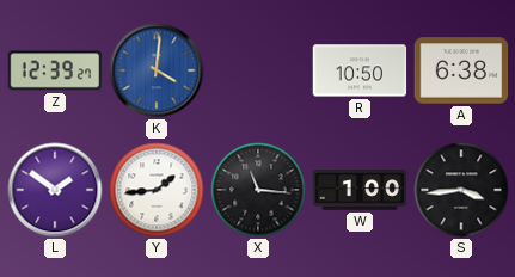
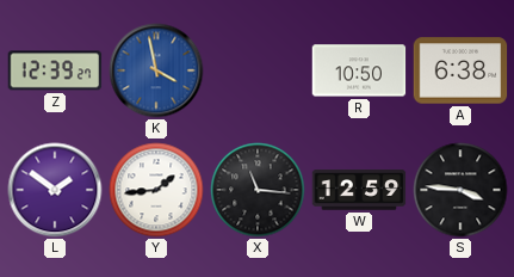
K: 4:01 -> 3:58 (156, 70)
W: 1:00 -> 12:59 (359, 190)
S: 3:44 -> 3:46 (460, 190)
